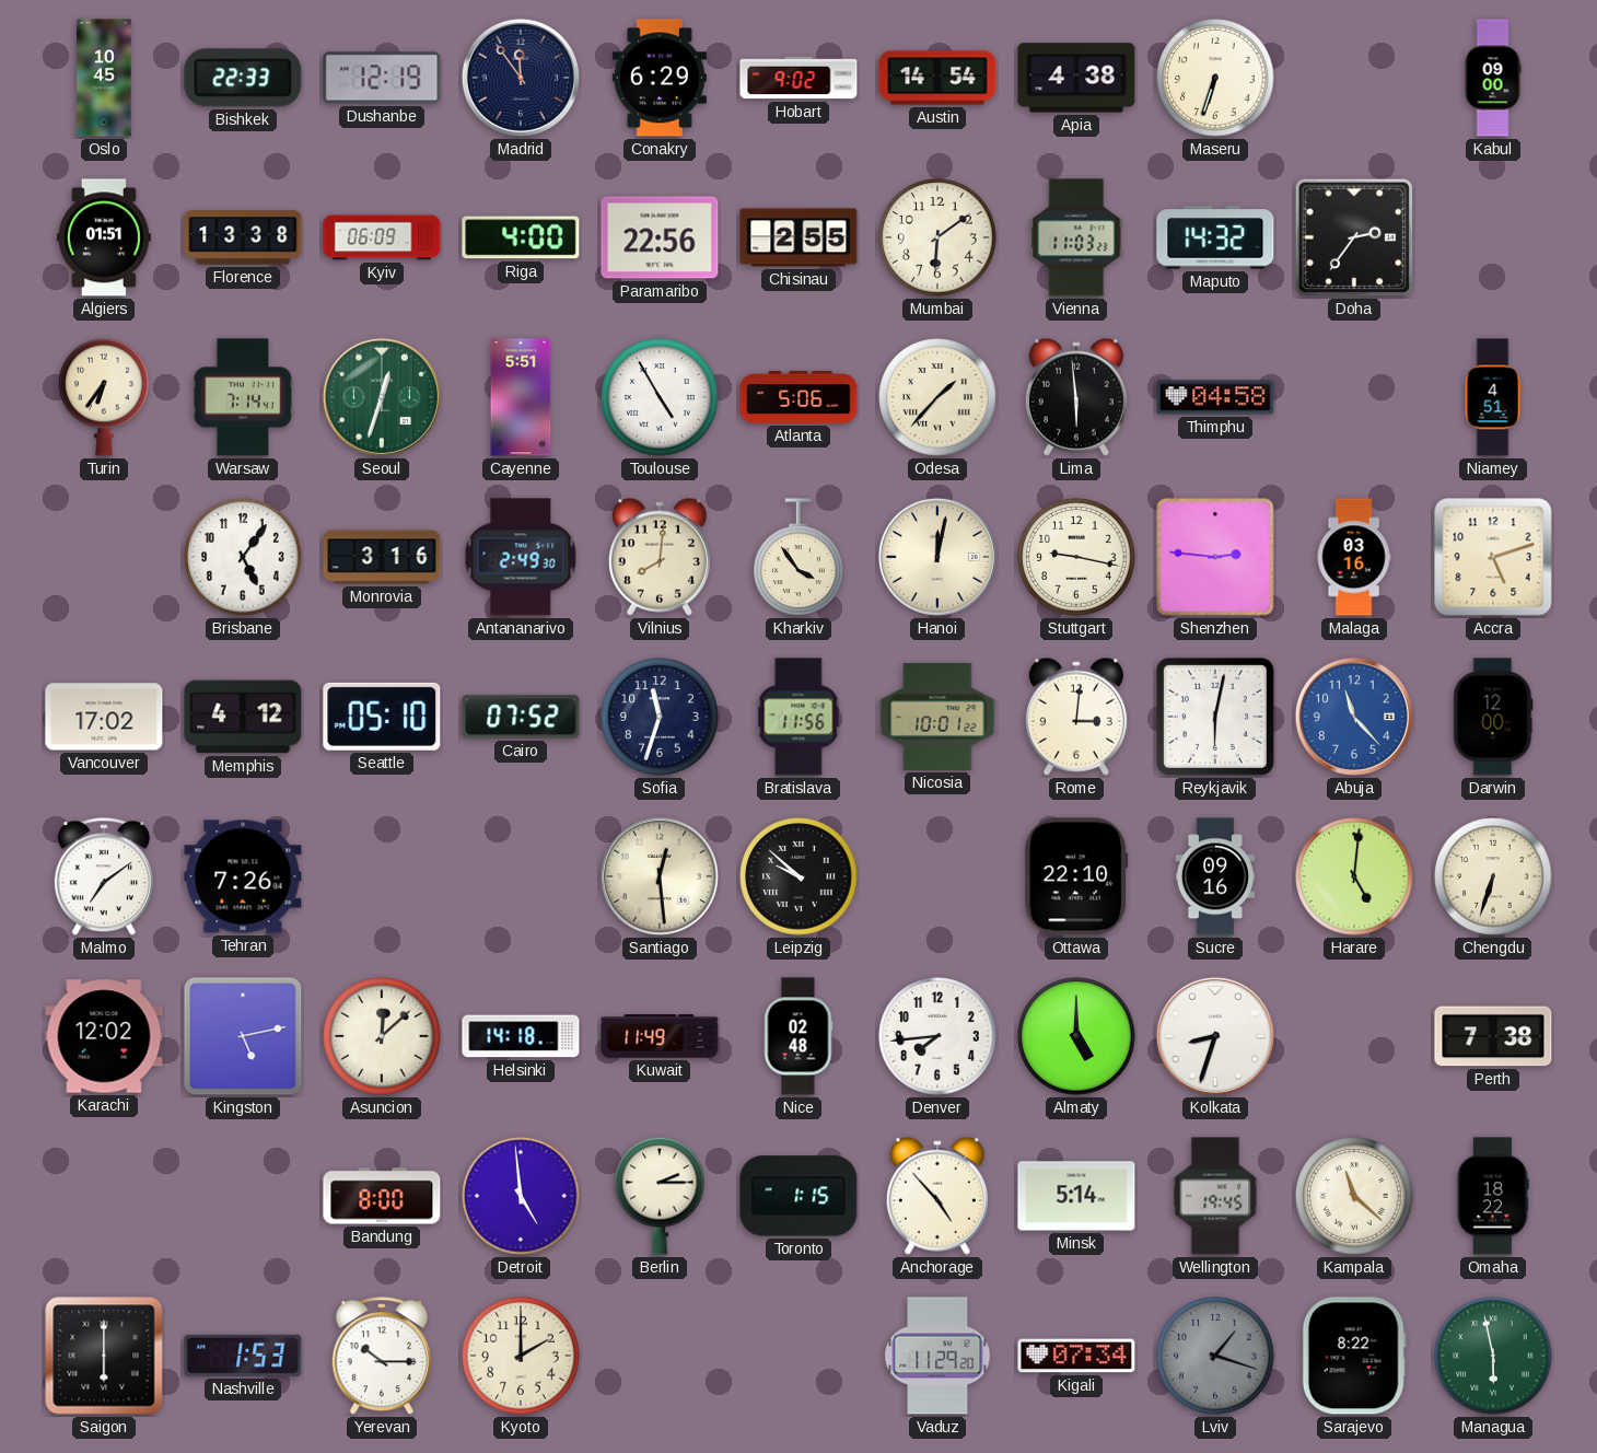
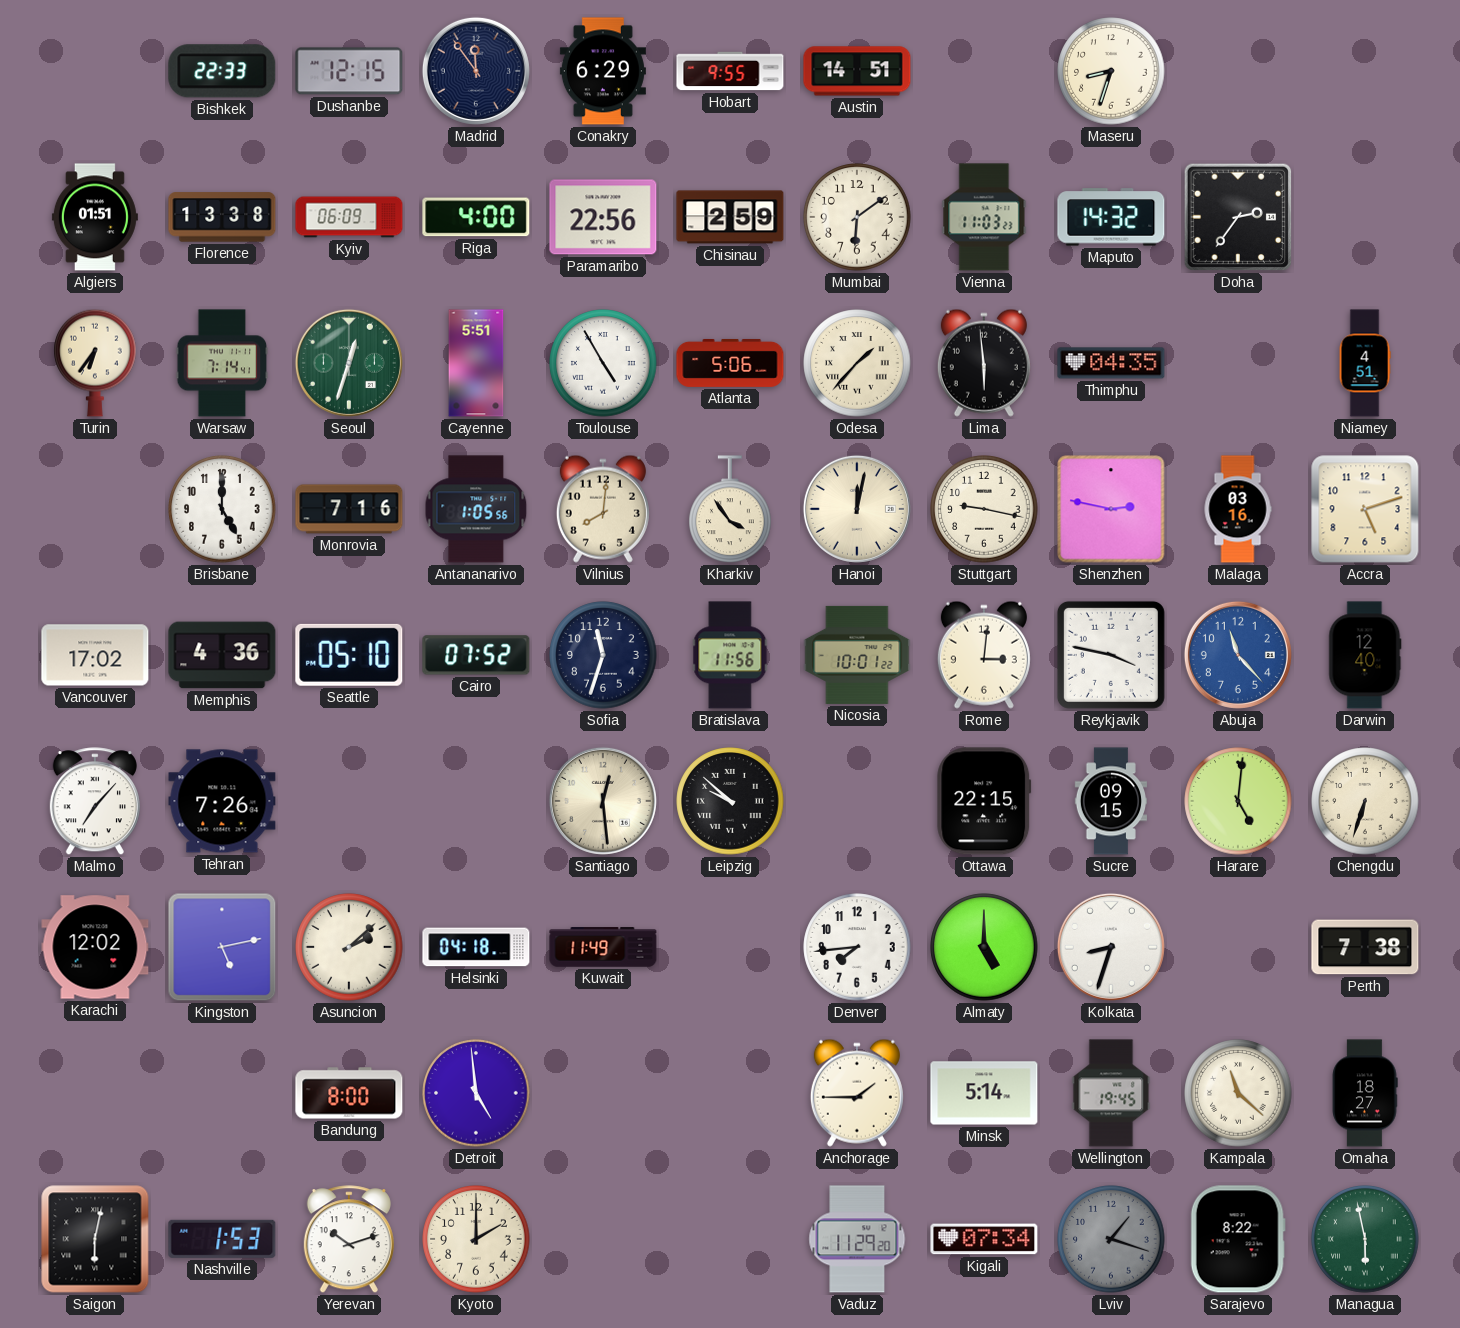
Oslo: 10:45 -> none (104, 78)
Dushanbe: 12:19 -> 12:15 (349, 71)
Hobart: 9:02 -> 9:55 (730, 71)
Austin: 14:54 -> 14:51 (857, 71)
Apia: 4:38 -> none (1076, 78)
Maseru: 6:33 -> 8:33 (1111, 71)
Kabul: 09:00 -> none (1493, 78)
Chisinau: 2:55 -> 2:59 (730, 217)
Thimphu: 04:58 -> 04:35 (1111, 363)
Brisbane: 5:06 -> 5:00 (222, 509)
Monrovia: 3:16 -> 7:16 (349, 509)
Antananarivo: 2:49 -> 1:05 (476, 509)
Shenzhen: 2:46 -> 2:47 (1111, 509)
Memphis: 4:12 -> 4:36 (222, 655)
Reykjavik: 6:02 -> 3:47 (1111, 655)
Darwin: 12:00 -> 12:40 (1365, 655)
Malmo: 7:09 -> 7:07 (95, 802)
Ottawa: 22:10 -> 22:15 (984, 801)
Sucre: 09:16 -> 09:15 (1110, 801)
Asuncion: 12:08 -> 2:08 (349, 947)
Helsinki: 14:18 -> 04:18 (476, 947)
Nice: 02:48 -> none (799, 1036)
Berlin: 2:15 -> none (660, 1196)
Toronto: 1:15 -> none (799, 1196)
Anchorage: 4:53 -> 1:45 (857, 1093)
Omaha: 18:22 -> 18:27 (1365, 1093)
Saigon: 6:00 -> 6:02 (95, 1239)
Yerevan: 10:15 -> 10:12 (349, 1240)
